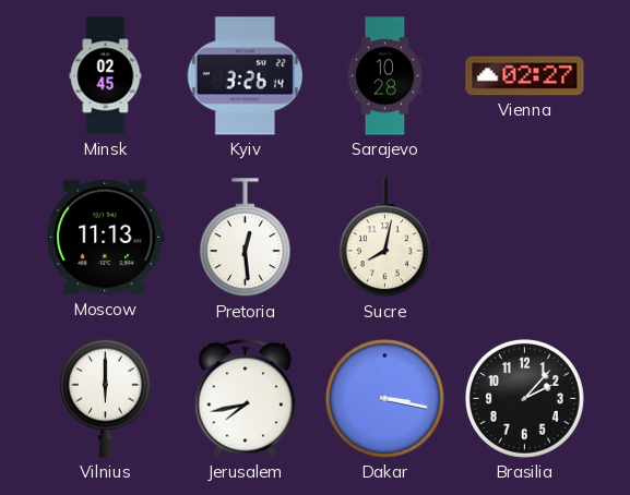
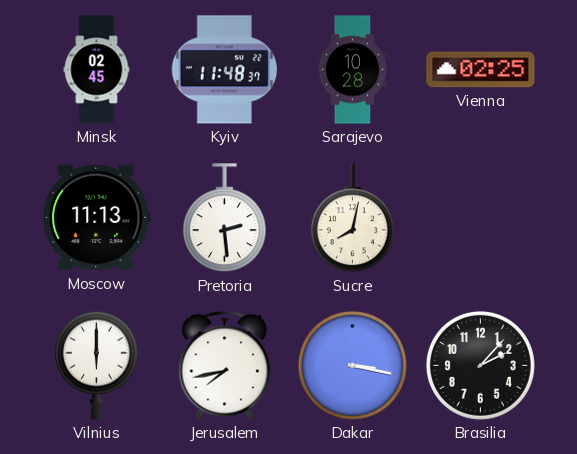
Kyiv: 3:26 -> 11:48 (225, 70)
Vienna: 02:27 -> 02:25 (481, 70)
Pretoria: 12:29 -> 2:29 (224, 218)
